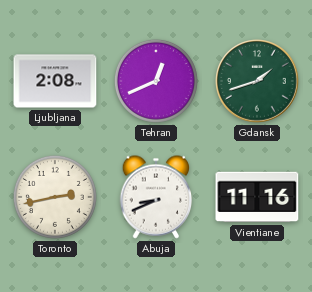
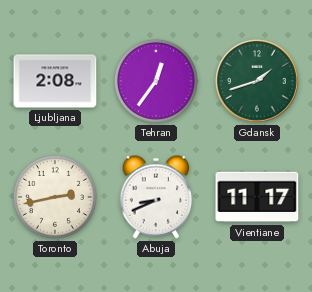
Tehran: 12:41 -> 12:36 (156, 81)
Vientiane: 11:16 -> 11:17 (257, 197)
